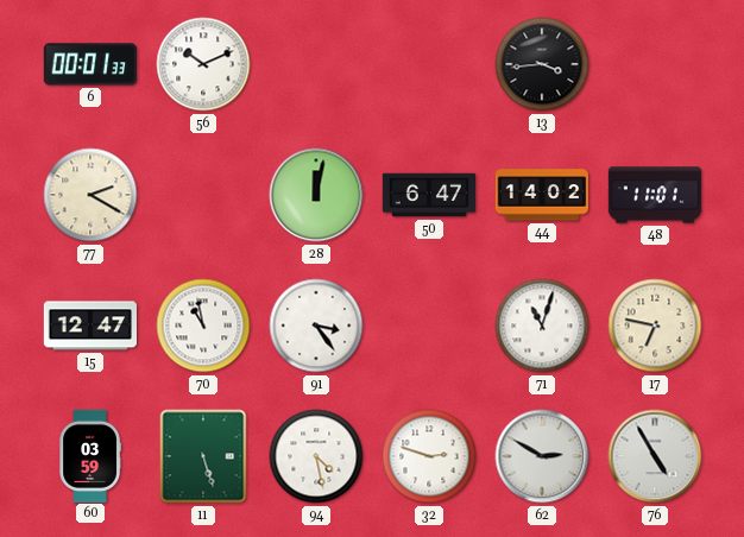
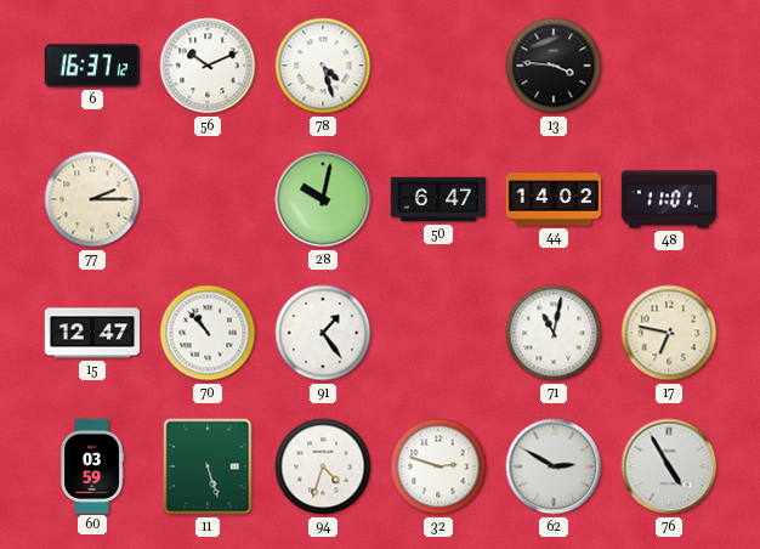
6: 00:01 -> 16:37 (92, 66)
78: none -> 4:27 (323, 66)
13: 3:44 -> 3:46 (554, 66)
77: 2:20 -> 2:15 (92, 199)
28: 12:02 -> 10:02 (323, 199)
70: 10:58 -> 10:53 (208, 333)
91: 3:24 -> 1:24 (323, 333)
71: 11:03 -> 11:02 (554, 333)
94: 4:28 -> 4:33 (323, 466)
